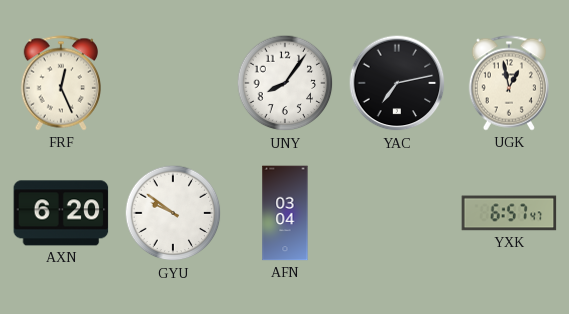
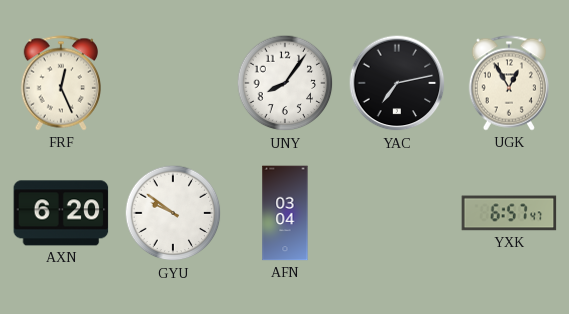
UGK: 12:58 -> 12:55 (508, 83)
